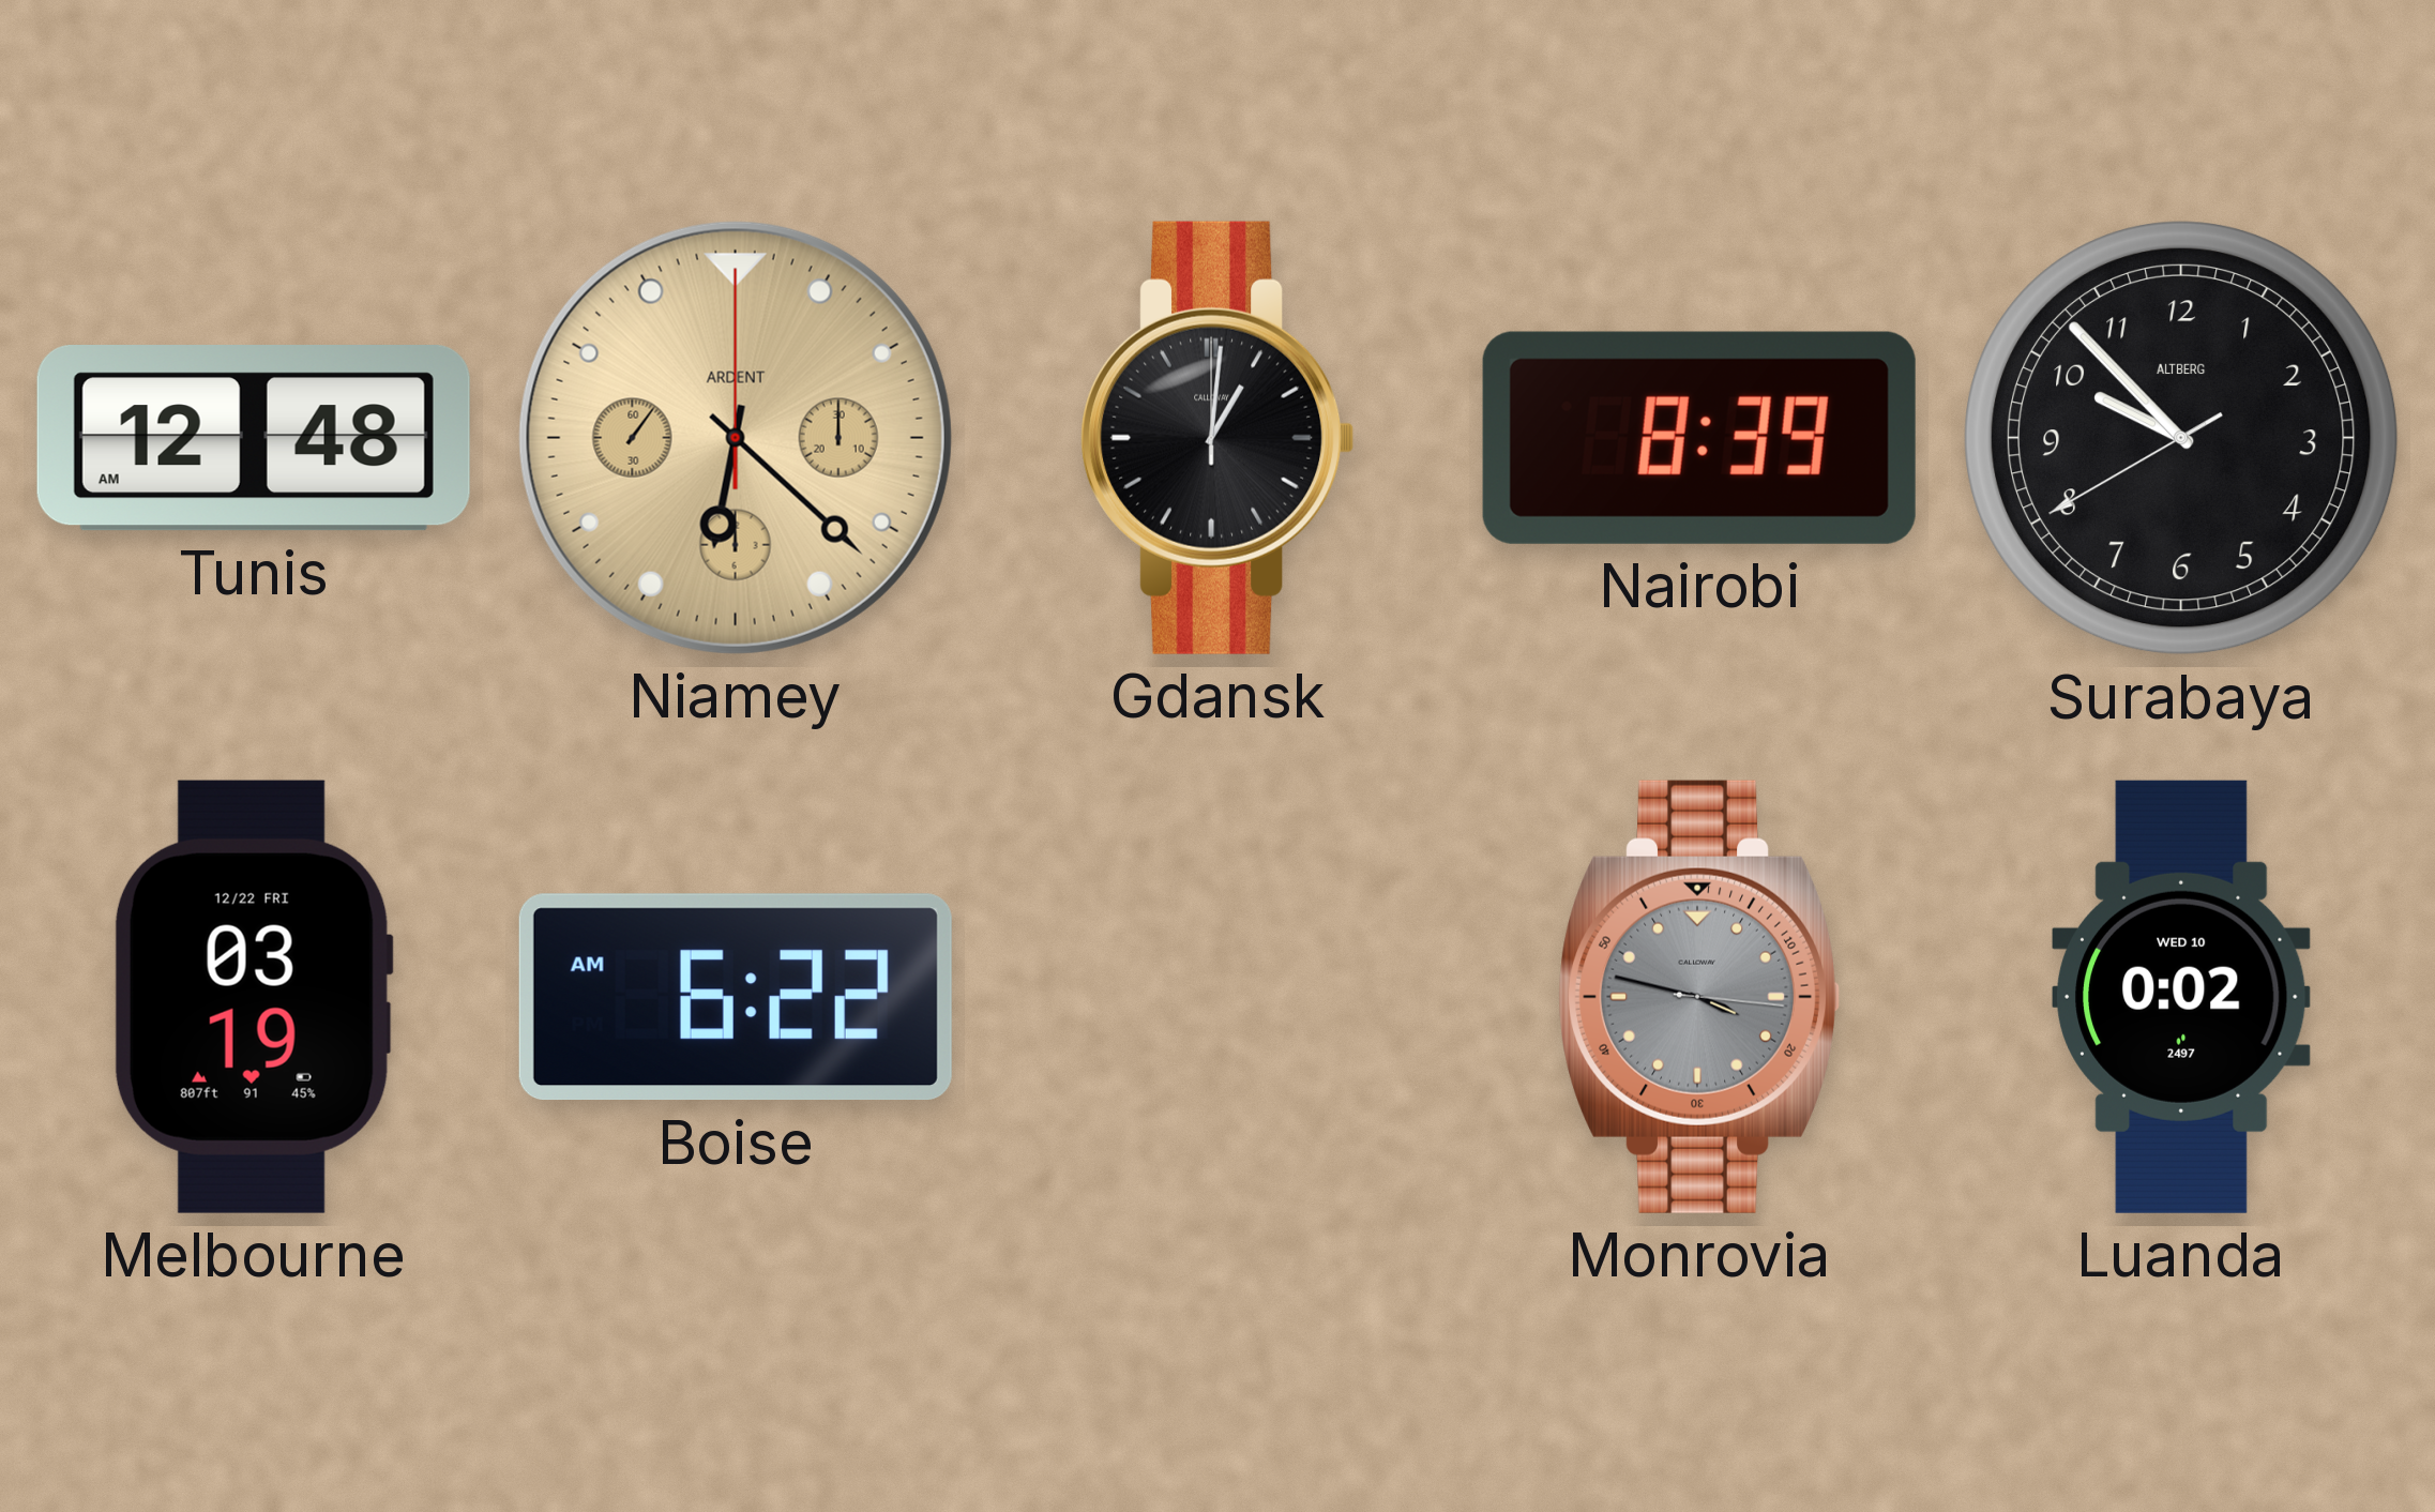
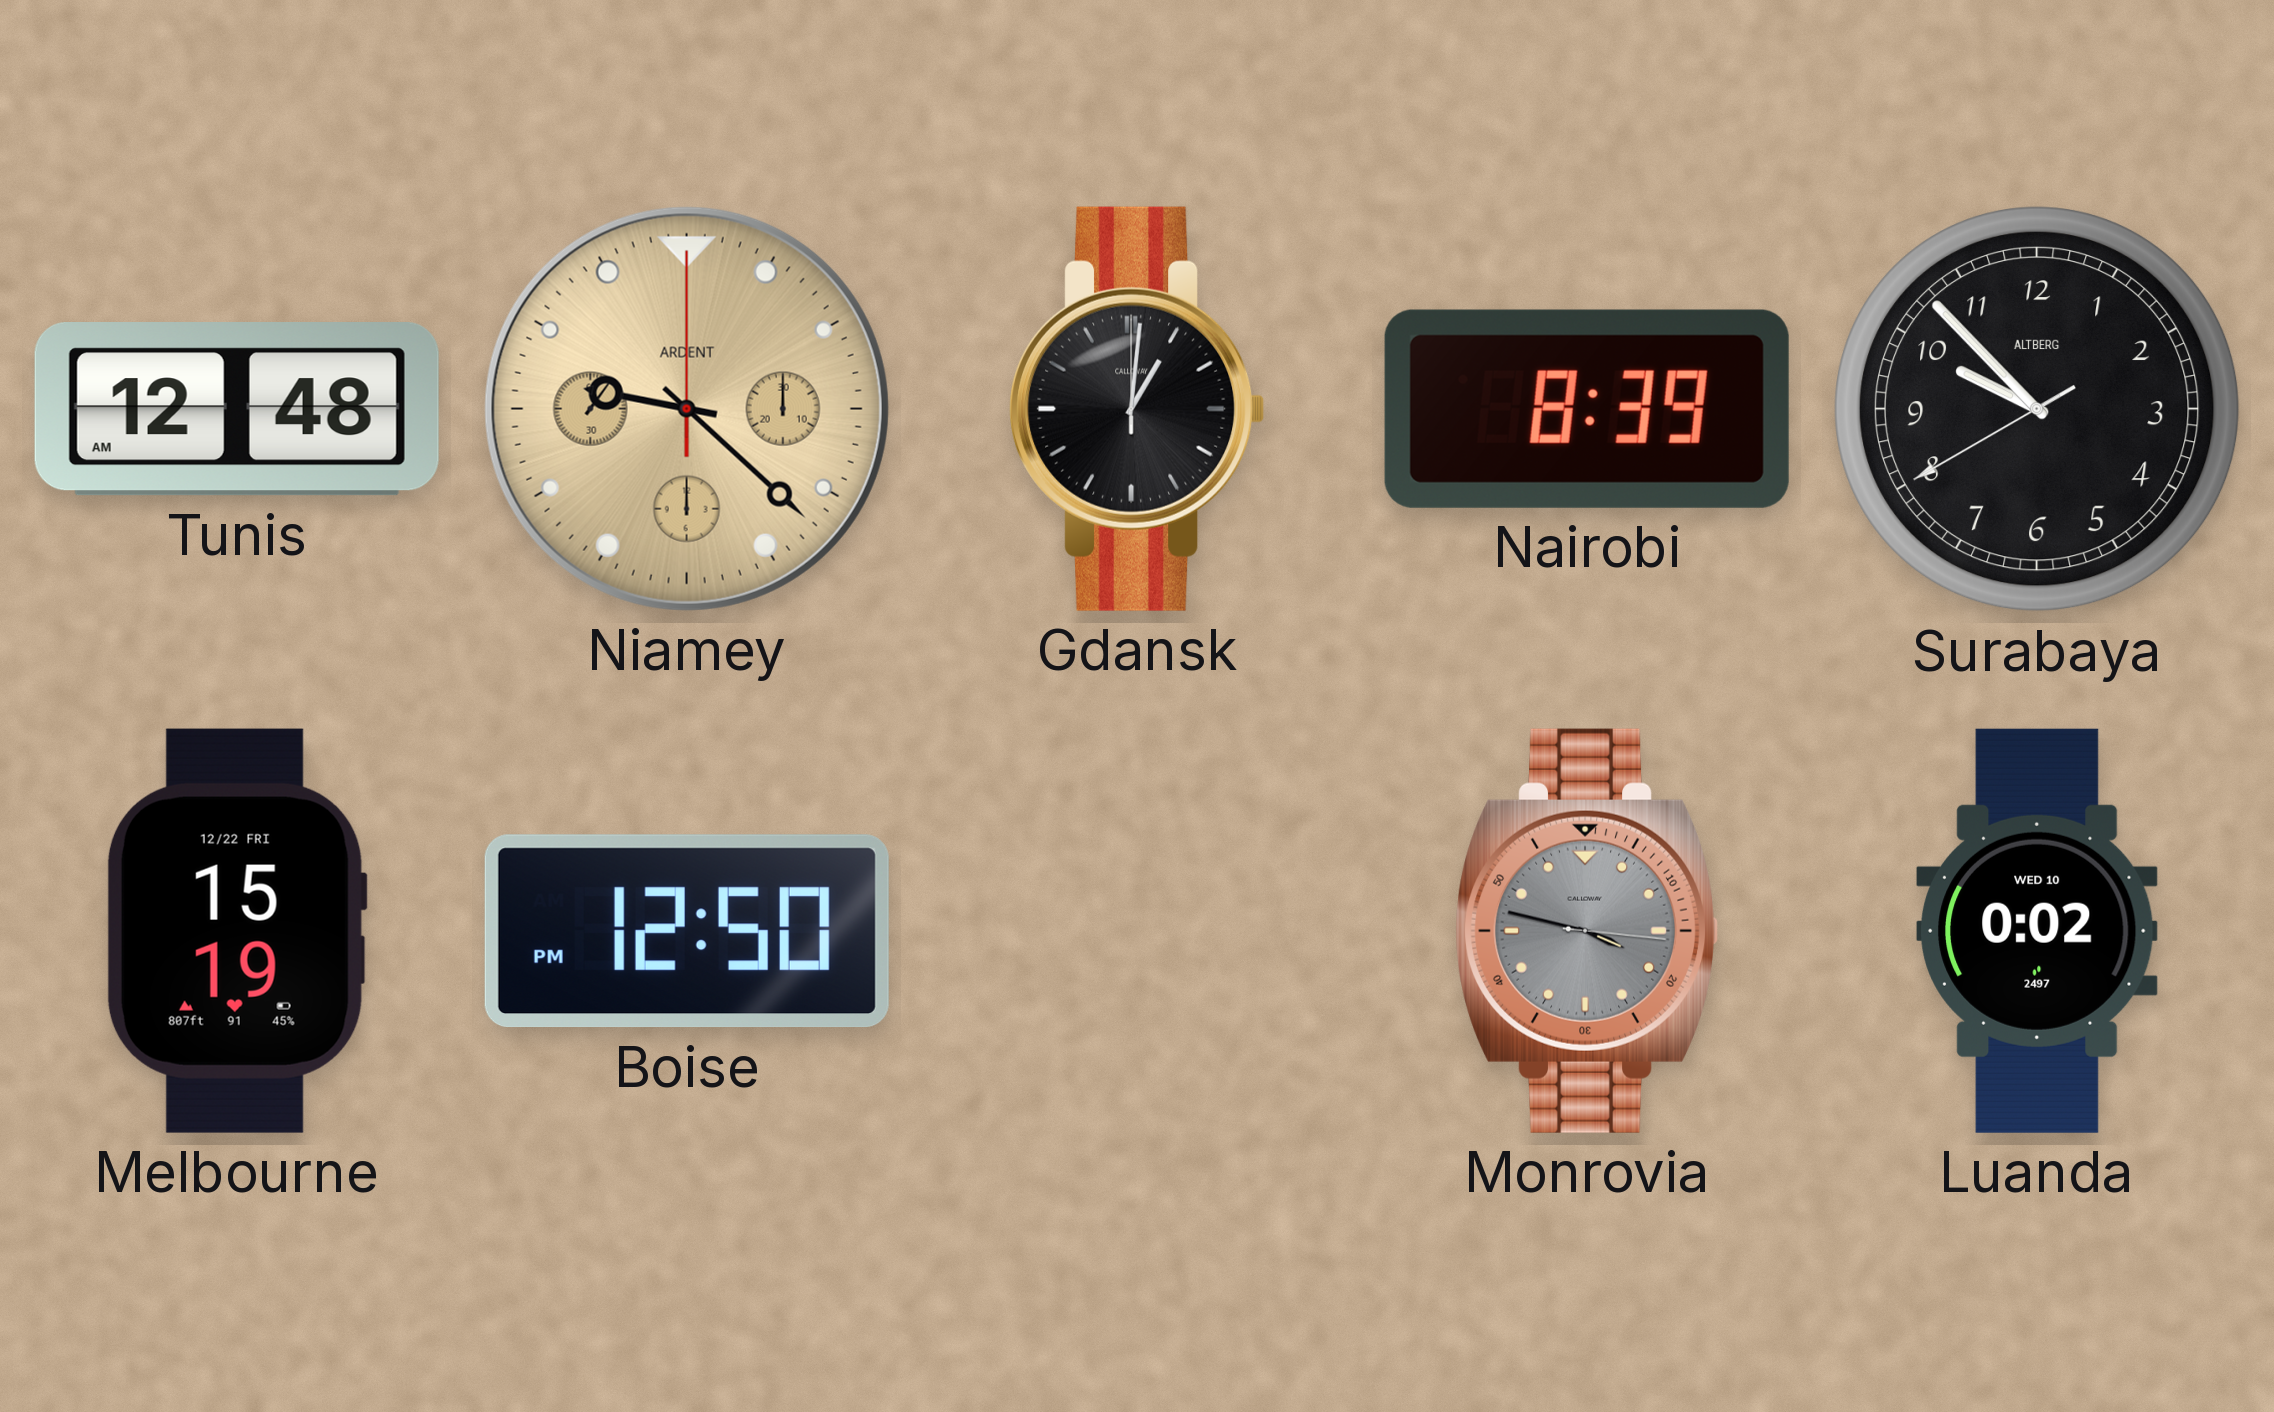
Niamey: 6:22 -> 9:22 (687, 409)
Melbourne: 03:19 -> 15:19 (237, 931)
Boise: 6:22 -> 12:50 (687, 931)
